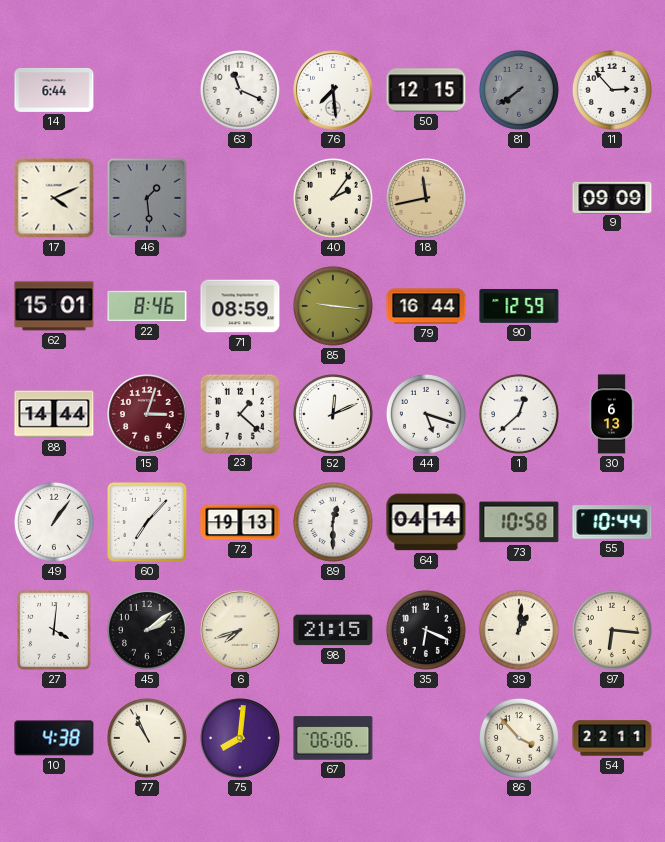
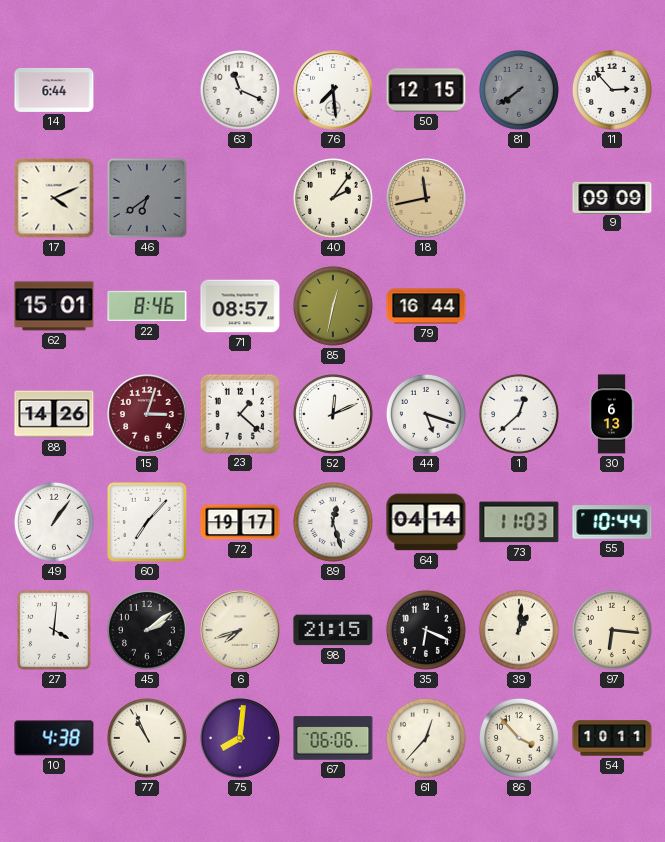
46: 1:29 -> 6:39 (147, 198)
71: 08:59 -> 08:57 (240, 306)
85: 9:16 -> 12:32 (333, 306)
90: 12:59 -> none (519, 306)
88: 14:44 -> 14:26 (54, 414)
72: 19:13 -> 19:17 (240, 522)
89: 12:30 -> 12:27 (333, 522)
73: 10:58 -> 11:03 (519, 522)
61: none -> 12:37 (426, 738)
54: 22:11 -> 10:11 (612, 738)
